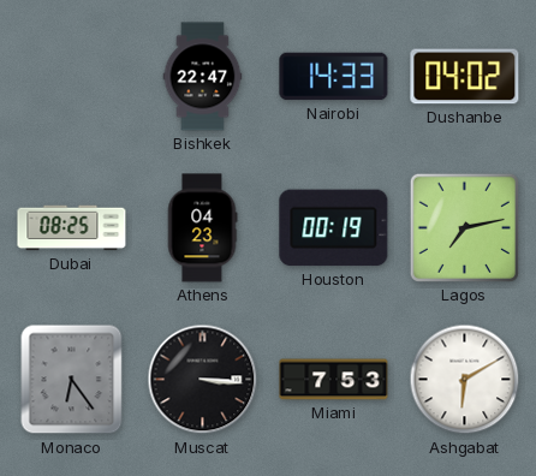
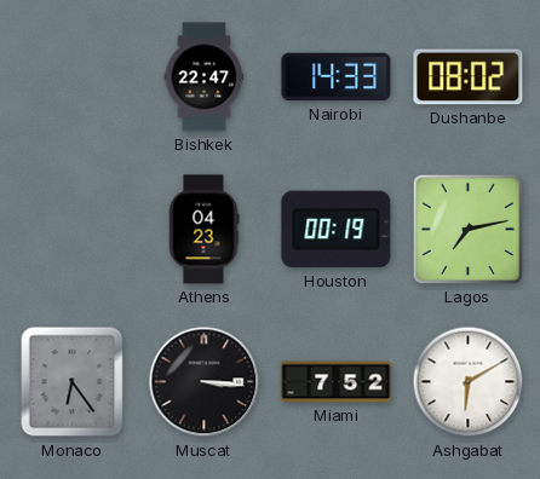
Dushanbe: 04:02 -> 08:02 (469, 77)
Dubai: 08:25 -> none (72, 228)
Miami: 7:53 -> 7:52 (337, 382)
